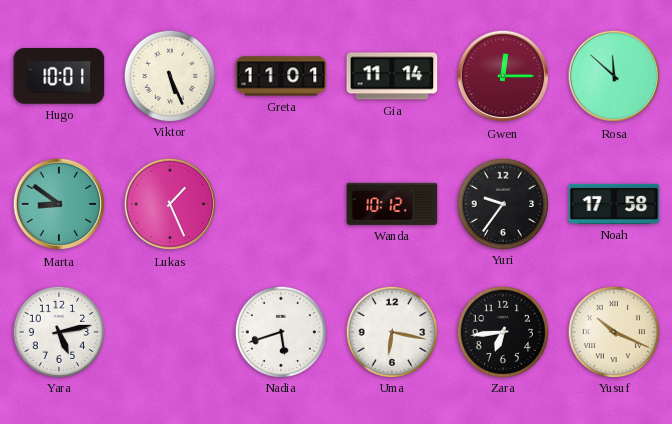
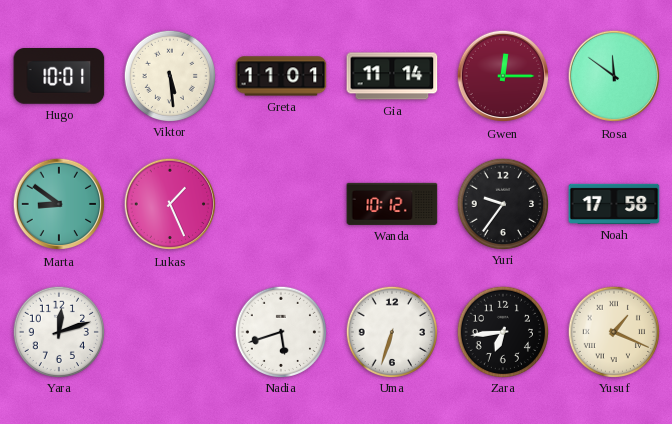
Viktor: 5:26 -> 5:29 (169, 75)
Rosa: 11:52 -> 11:51 (614, 76)
Yara: 5:13 -> 12:12 (58, 331)
Uma: 6:17 -> 6:33 (391, 331)
Yusuf: 10:19 -> 1:19 (613, 331)
